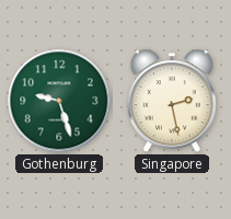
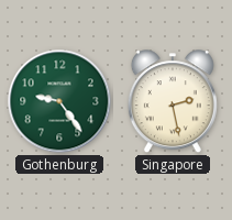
Gothenburg: 9:27 -> 9:24 (59, 101)
